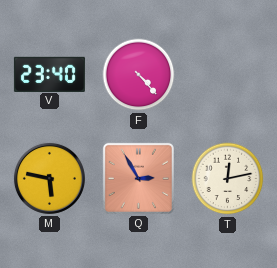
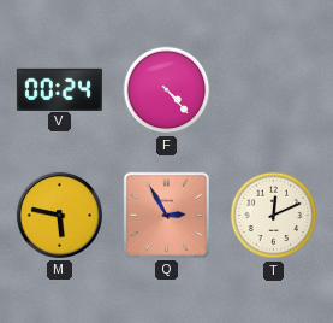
V: 23:40 -> 00:24 (59, 89)
T: 12:13 -> 12:11 (274, 216)
